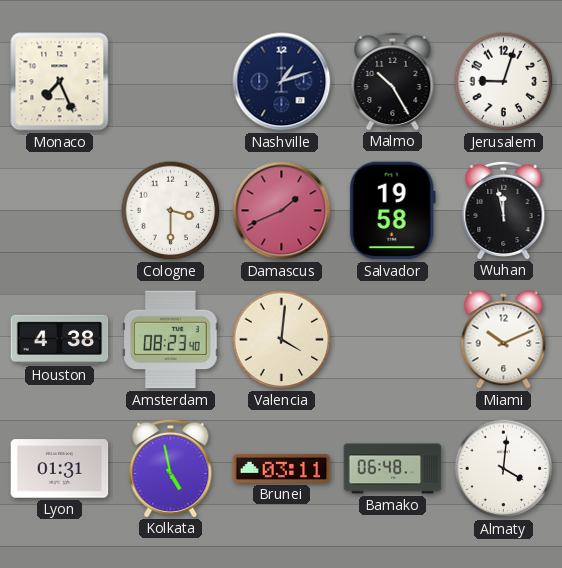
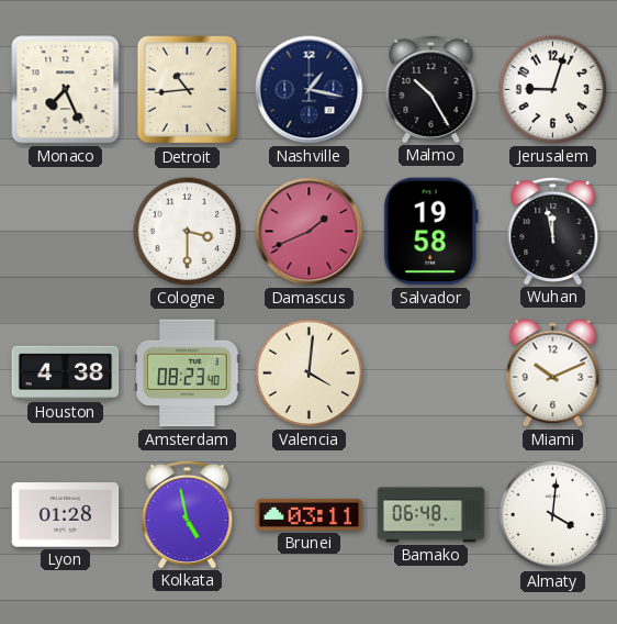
Detroit: none -> 10:44 (187, 90)
Nashville: 1:12 -> 1:17 (310, 90)
Lyon: 01:31 -> 01:28 (66, 515)
